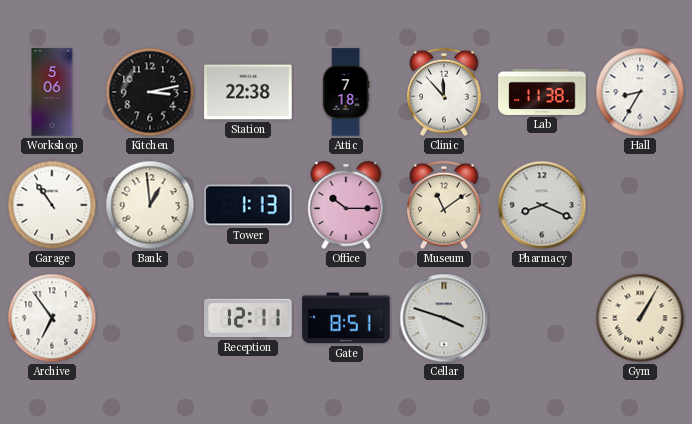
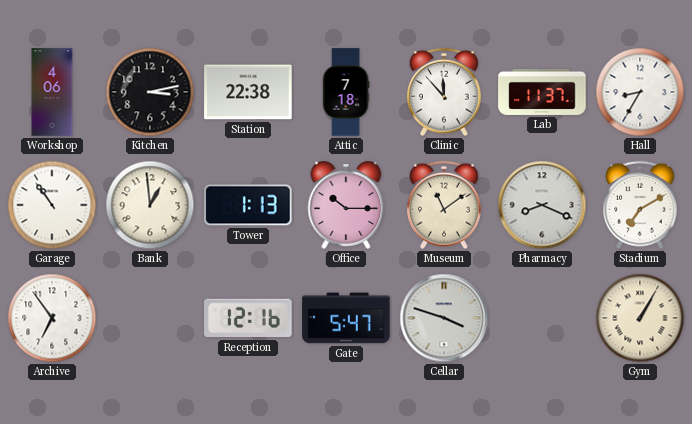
Workshop: 5:06 -> 4:06 (52, 92)
Lab: 11:38 -> 11:37 (542, 92)
Stadium: none -> 7:10 (640, 205)
Reception: 12:11 -> 12:16 (248, 318)
Gate: 8:51 -> 5:47 (346, 318)
